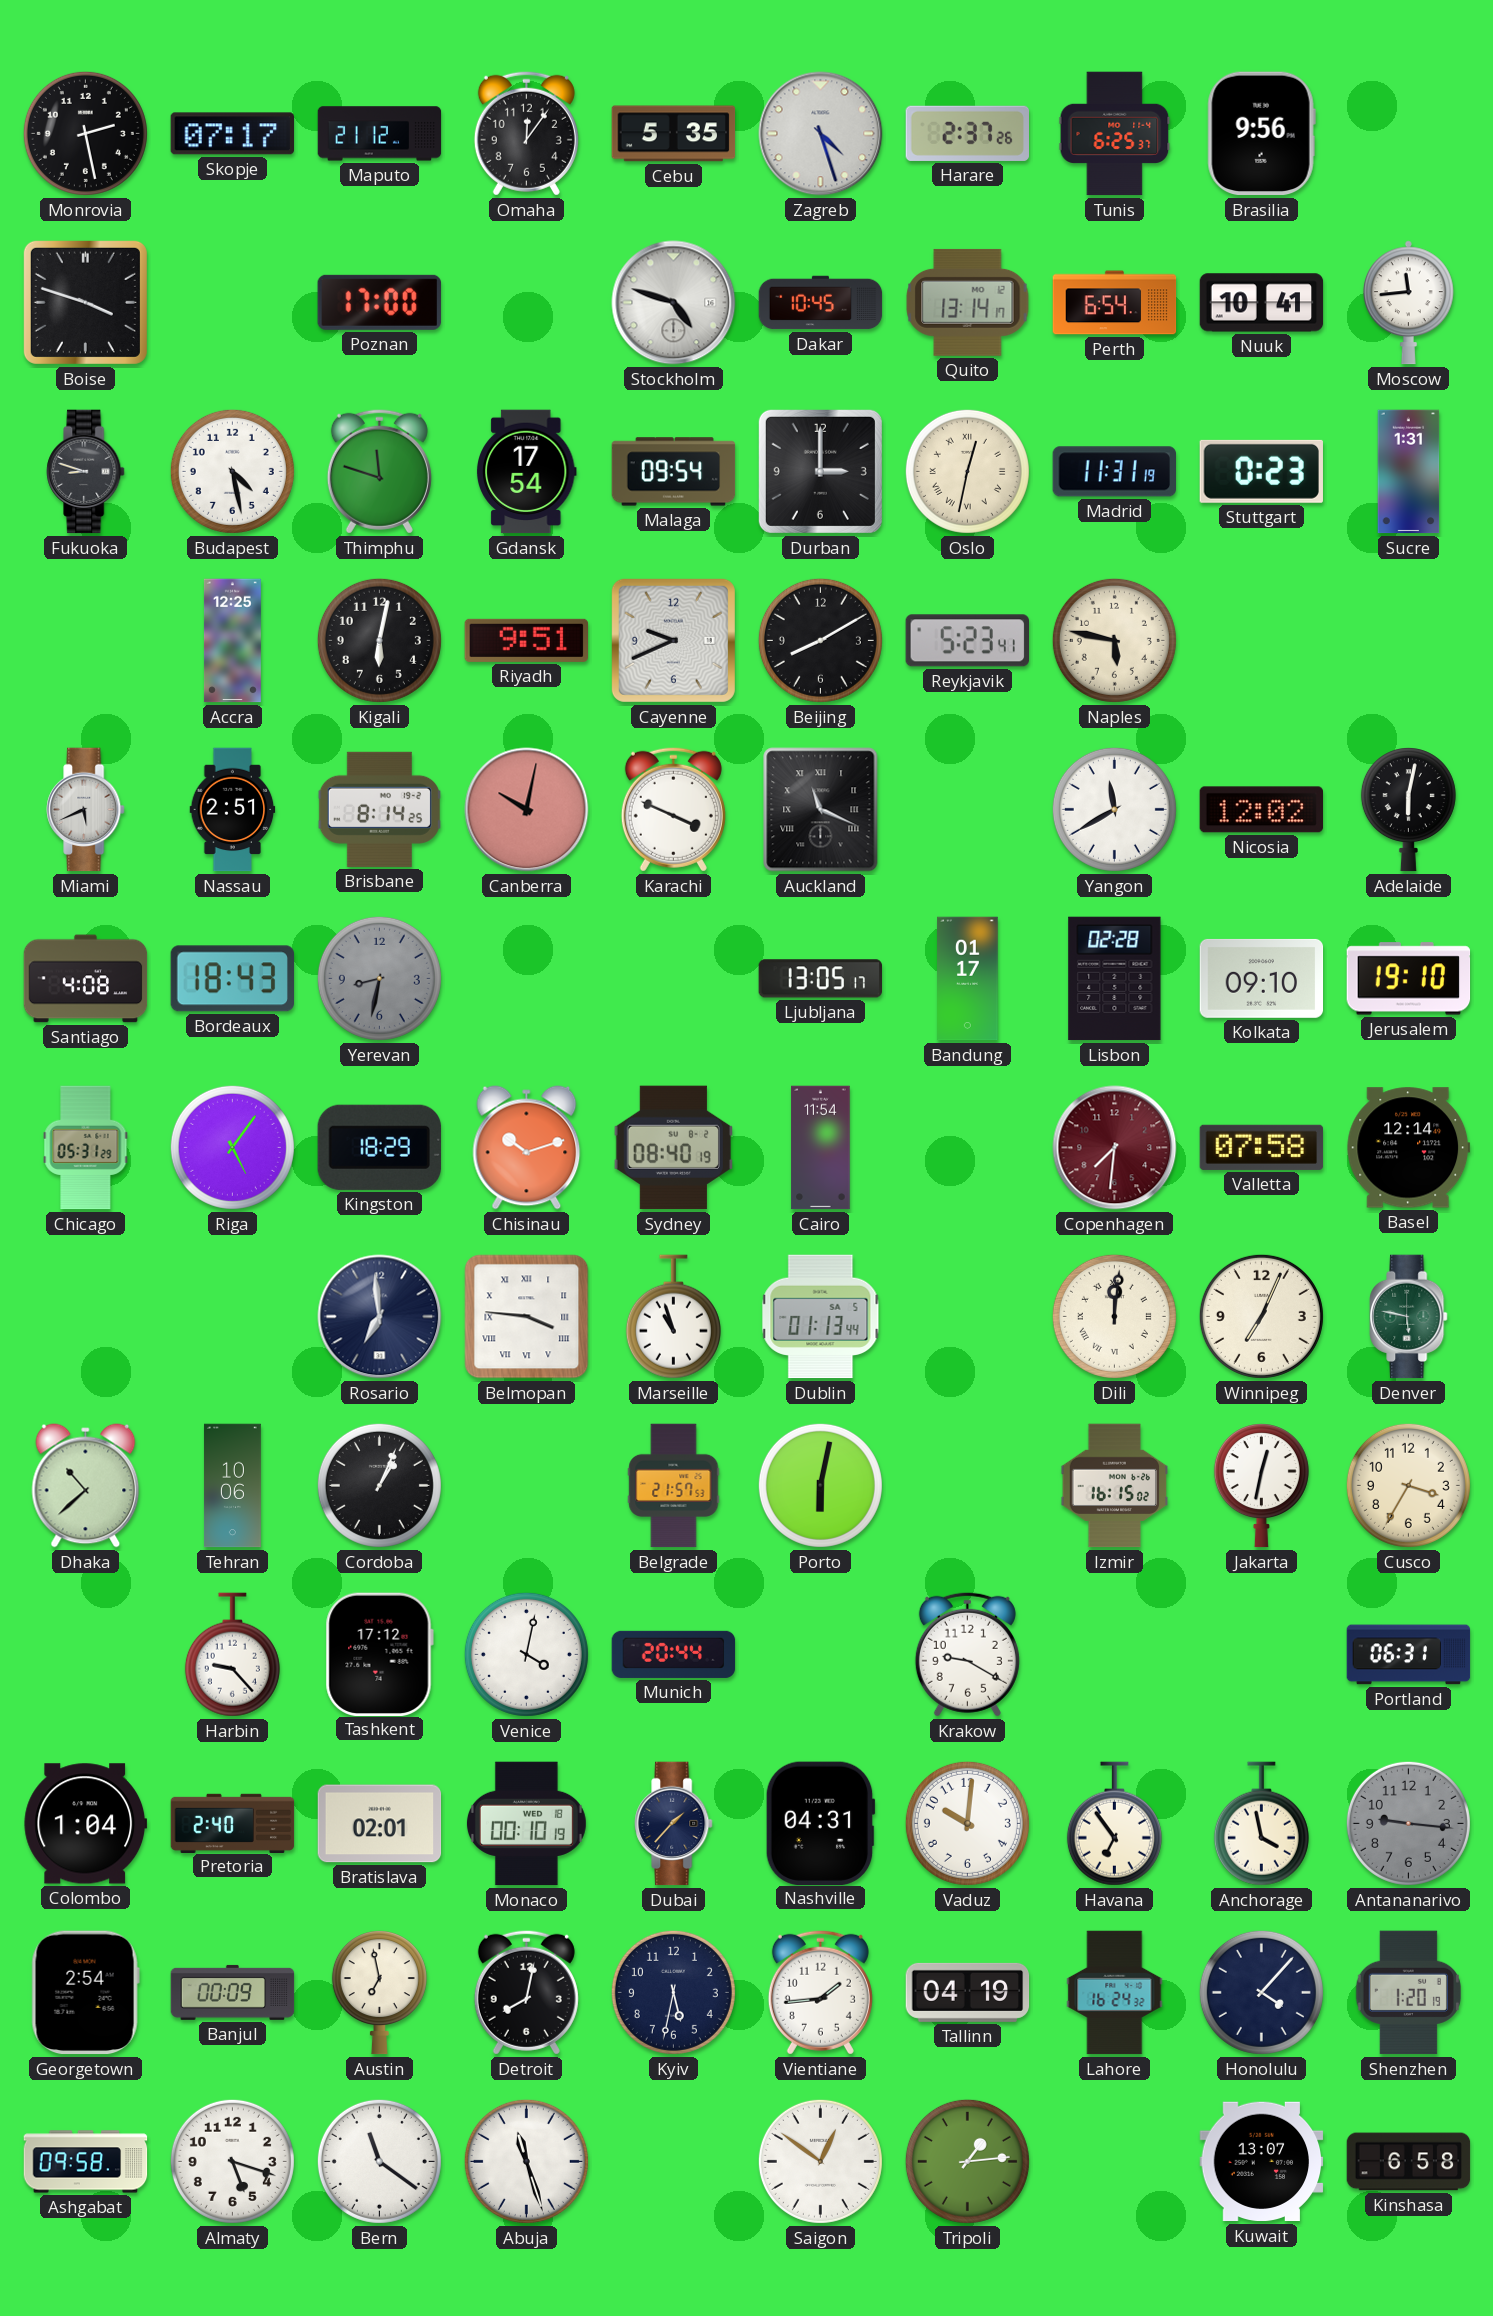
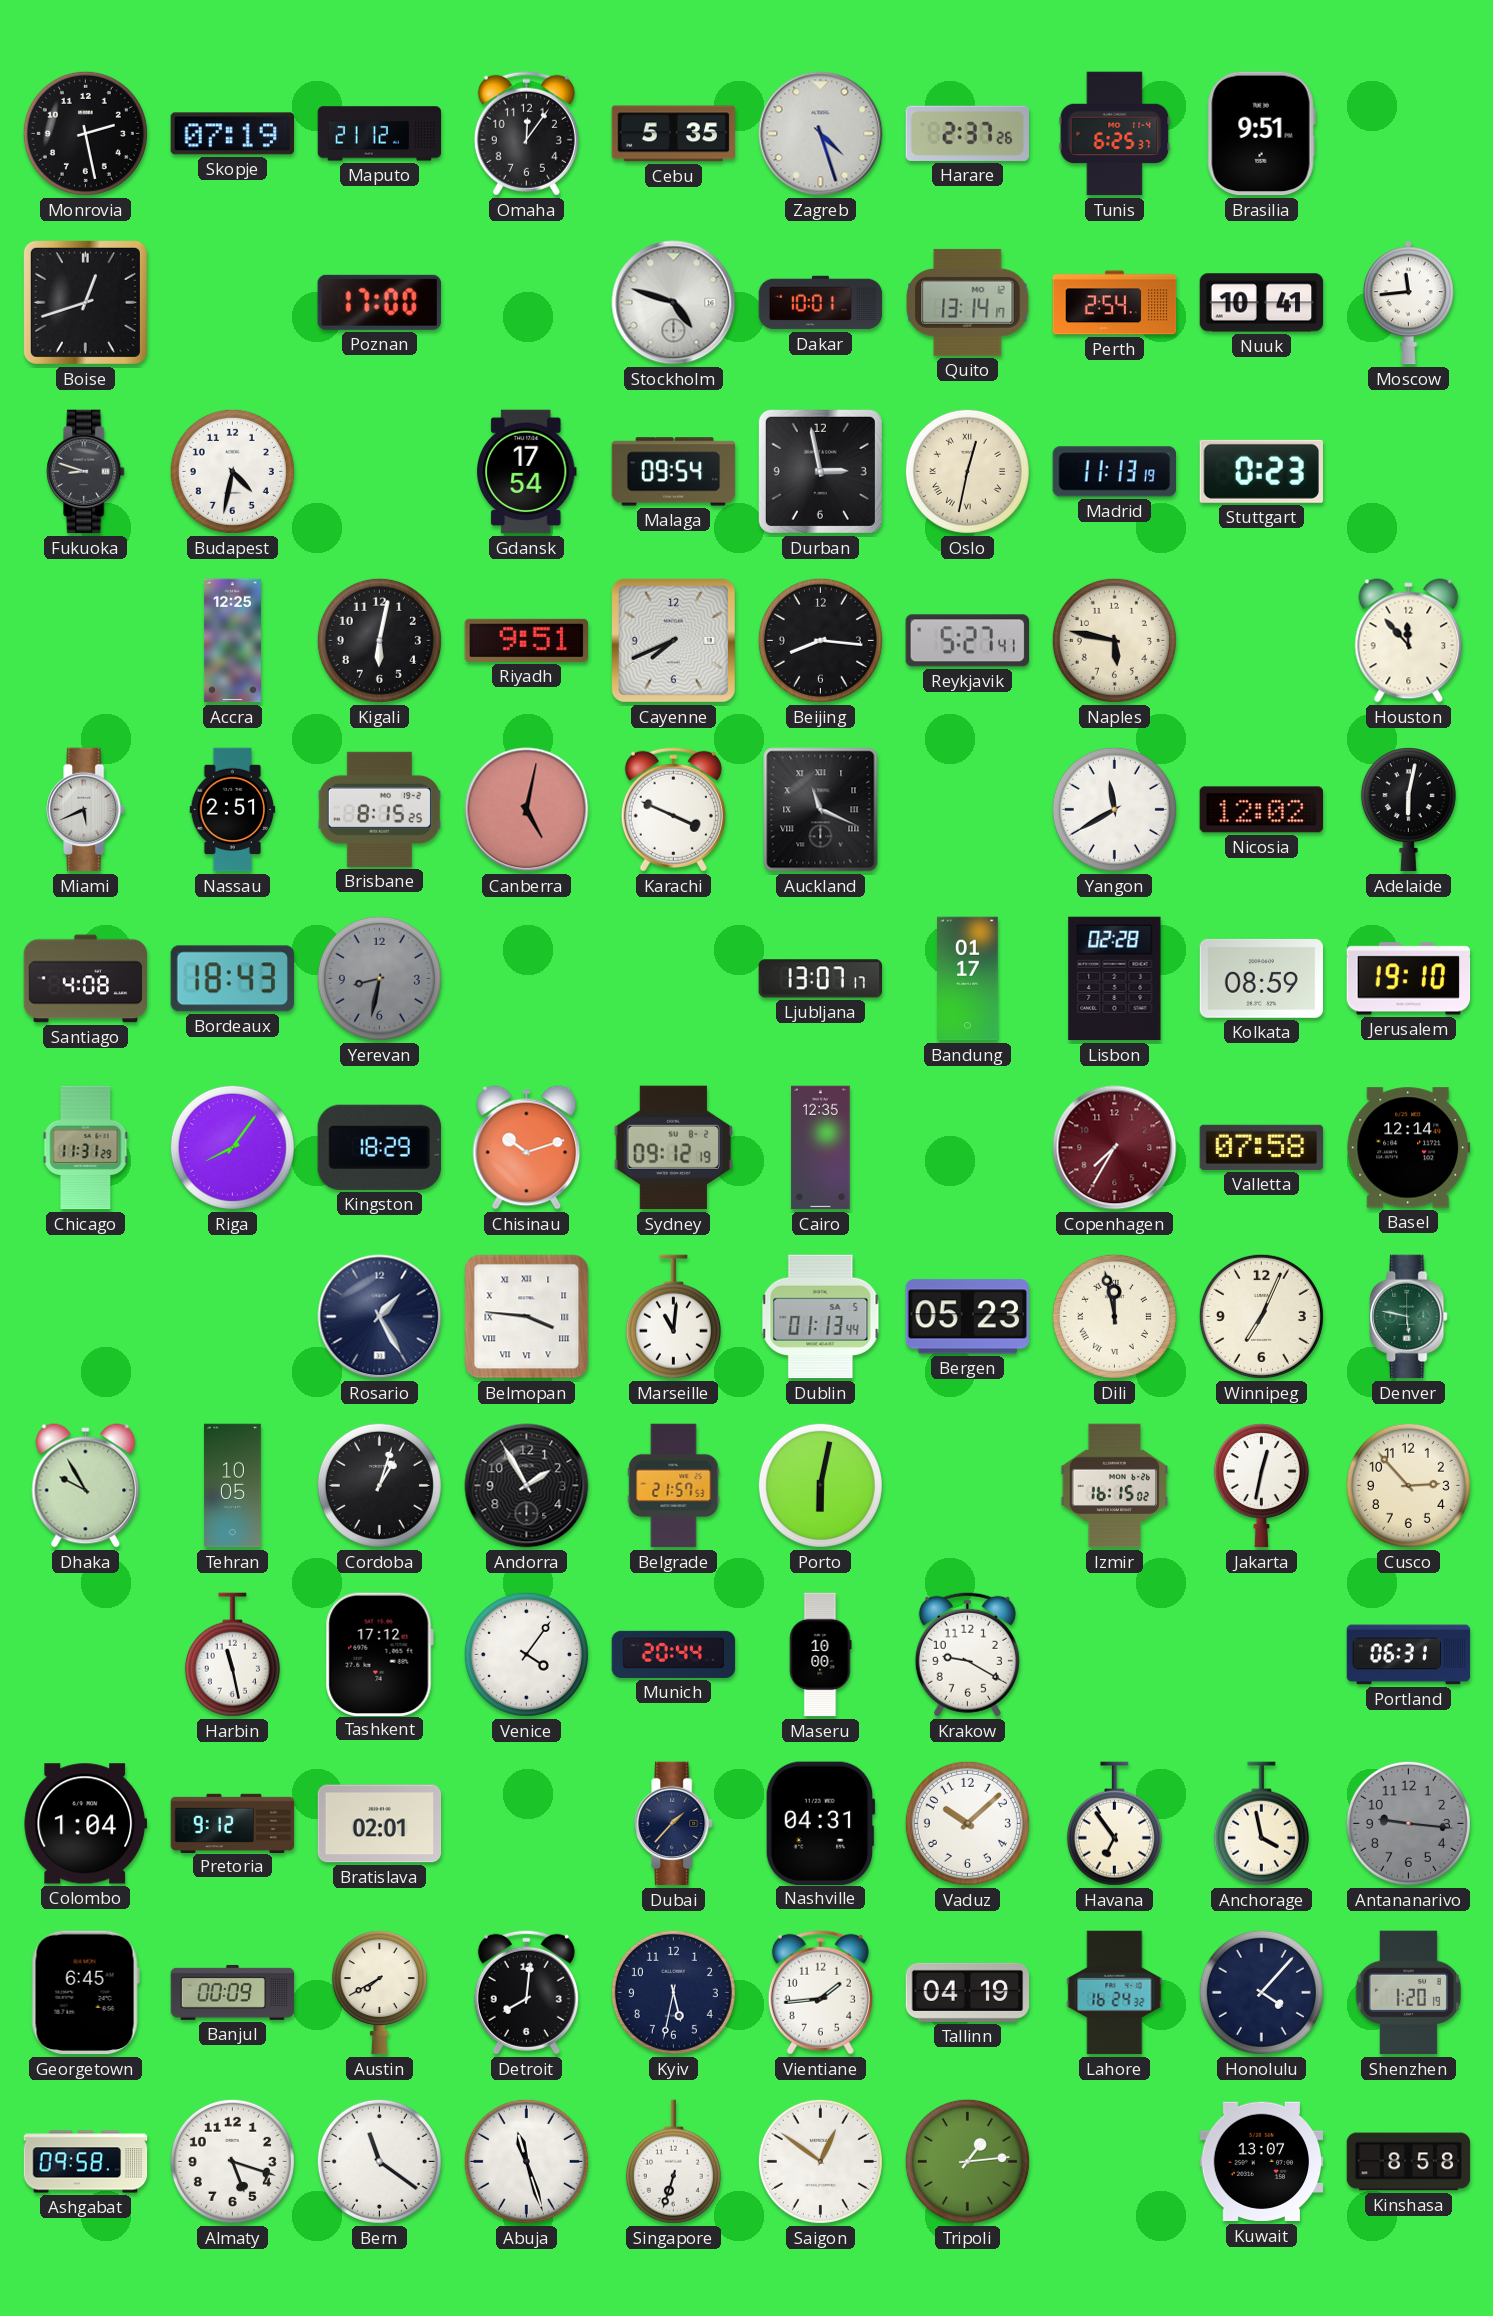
Skopje: 07:17 -> 07:19 (232, 134)
Brasilia: 9:56 -> 9:51 (1261, 134)
Boise: 3:48 -> 12:42 (85, 302)
Dakar: 10:45 -> 10:01 (821, 303)
Perth: 6:54 -> 2:54 (1115, 303)
Budapest: 4:28 -> 4:32 (232, 471)
Thimphu: 11:48 -> none (379, 471)
Durban: 3:00 -> 2:58 (820, 471)
Madrid: 11:31 -> 11:13 (1114, 472)
Sucre: 1:31 -> none (1409, 472)
Cayenne: 9:41 -> 7:41 (673, 640)
Beijing: 8:10 -> 8:16 (820, 640)
Reykjavik: 5:23 -> 5:27 (967, 641)
Houston: none -> 11:53 (1409, 641)
Brisbane: 8:14 -> 8:15 (379, 809)
Canberra: 10:02 -> 5:02 (527, 810)
Ljubljana: 13:05 -> 13:07 (820, 979)
Kolkata: 09:10 -> 08:59 (1262, 978)
Chicago: 05:31 -> 11:31 (86, 1148)
Riga: 5:06 -> 8:06 (232, 1147)
Sydney: 08:40 -> 09:12 (673, 1148)
Cairo: 11:54 -> 12:35 (821, 1148)
Copenhagen: 7:31 -> 7:35 (1115, 1148)
Rosario: 6:59 -> 1:25 (380, 1317)
Marseille: 10:57 -> 11:01 (673, 1317)
Bergen: none -> 05:23 (967, 1317)
Dili: 12:01 -> 11:58 (1114, 1316)
Dhaka: 10:38 -> 9:55 (86, 1486)
Tehran: 10:06 -> 10:05 (233, 1486)
Cordoba: 1:04 -> 1:03 (379, 1485)
Andorra: none -> 1:55 (527, 1486)
Cusco: 3:35 -> 2:53 (1408, 1485)
Harbin: 9:23 -> 11:28 (232, 1655)
Venice: 4:02 -> 4:06 (526, 1654)
Maseru: none -> 10:00 (821, 1655)
Pretoria: 2:40 -> 9:12 (233, 1823)
Monaco: 00:10 -> none (526, 1824)
Vaduz: 10:01 -> 10:08 (967, 1823)
Georgetown: 2:54 -> 6:45 (85, 1993)
Austin: 6:58 -> 7:40 (379, 1993)
Detroit: 8:02 -> 8:01 (526, 1992)
Singapore: none -> 6:33 (673, 2162)
Kinshasa: 6:58 -> 8:58 (1409, 2162)
